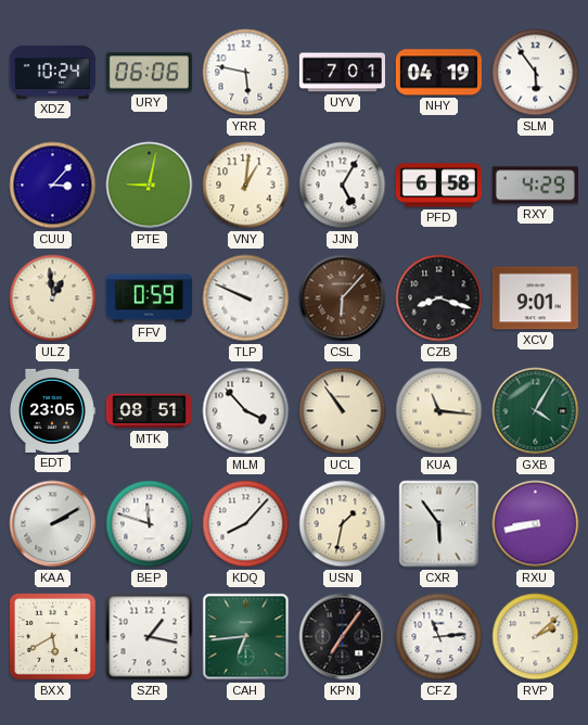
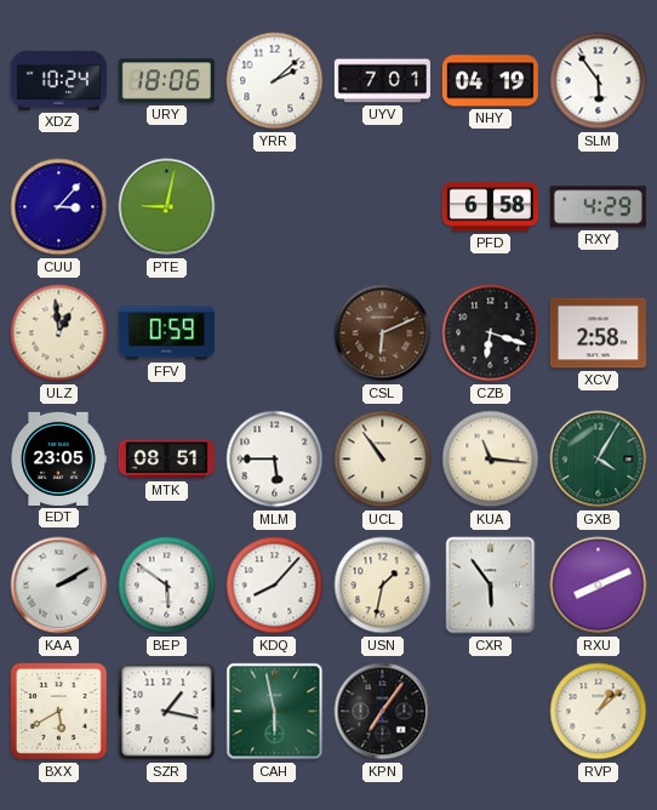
URY: 06:06 -> 18:06 (166, 81)
YRR: 5:47 -> 2:08 (275, 81)
VNY: 1:01 -> none (246, 186)
JJN: 5:05 -> none (343, 186)
TLP: 9:49 -> none (246, 298)
CSL: 6:07 -> 6:11 (383, 333)
CZB: 8:18 -> 6:18 (491, 333)
XCV: 9:01 -> 2:58 (598, 333)
MLM: 3:53 -> 5:45 (275, 460)
BEP: 11:48 -> 5:51 (167, 586)
RXU: 8:43 -> 8:11 (599, 586)
CAH: 6:44 -> 5:58 (275, 712)
CFZ: 11:14 -> none (439, 637)
RVP: 2:08 -> 1:08 (599, 712)
